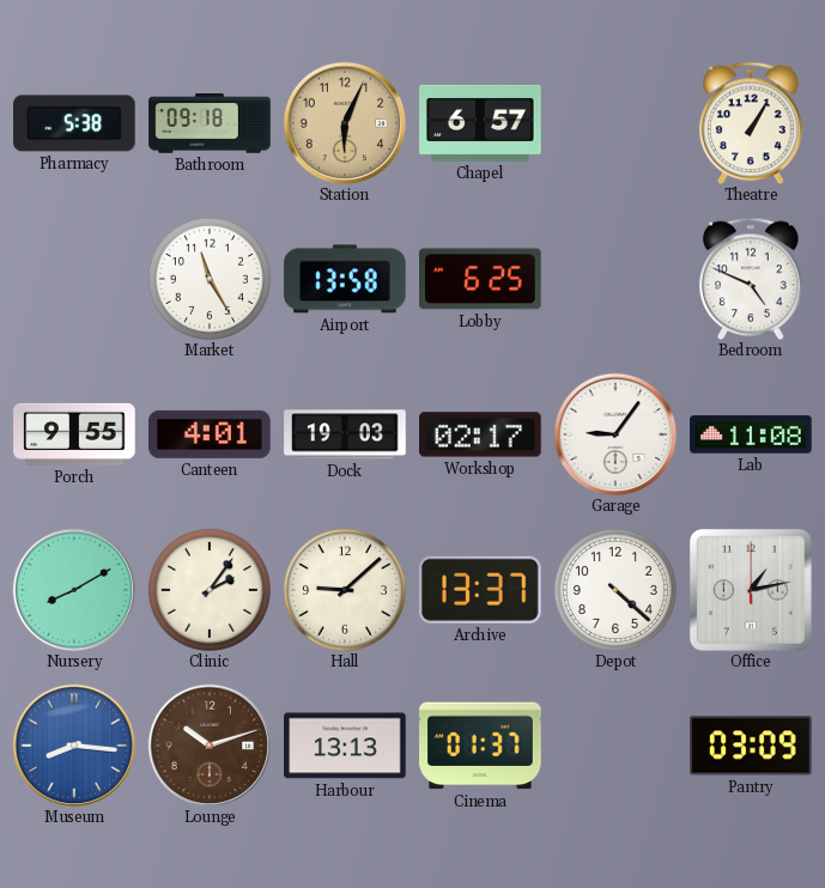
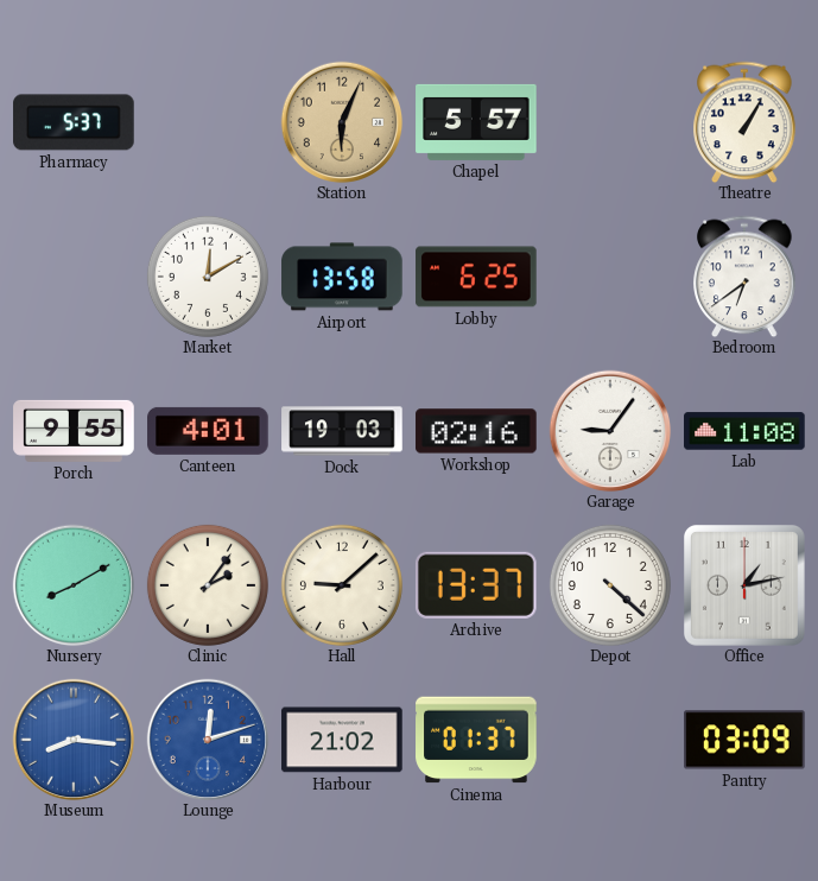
Pharmacy: 5:38 -> 5:37 (74, 122)
Bathroom: 09:18 -> none (210, 123)
Chapel: 6:57 -> 5:57 (476, 122)
Market: 11:25 -> 12:10 (208, 277)
Bedroom: 4:49 -> 6:39 (744, 277)
Workshop: 02:17 -> 02:16 (476, 431)
Lounge: 10:12 -> 12:12 (208, 740)
Lounge dial: brown -> blue (208, 740)
Harbour: 13:13 -> 21:02 (342, 740)
